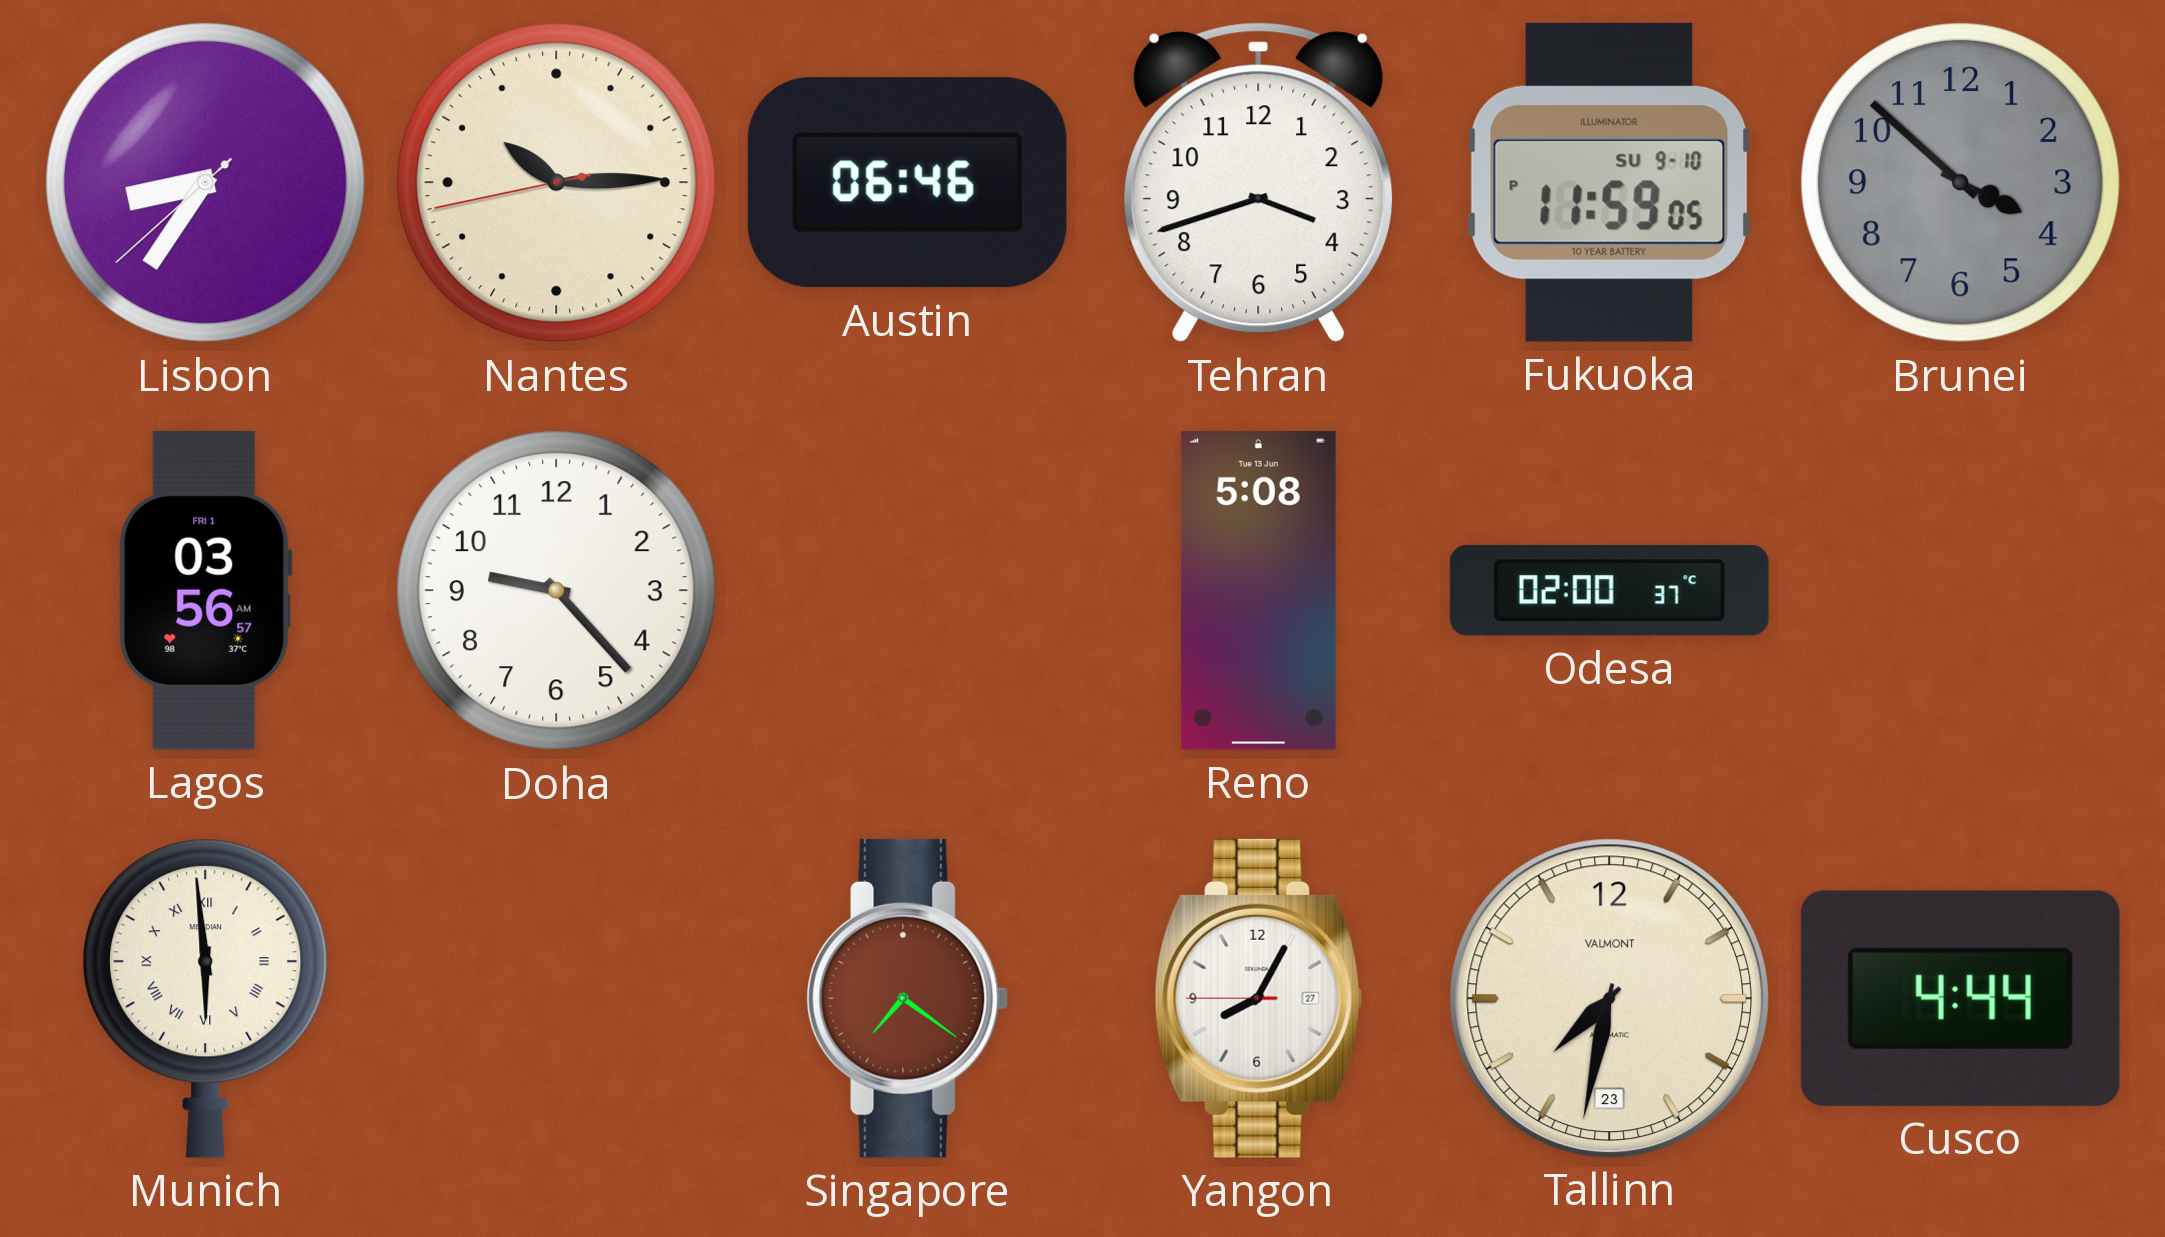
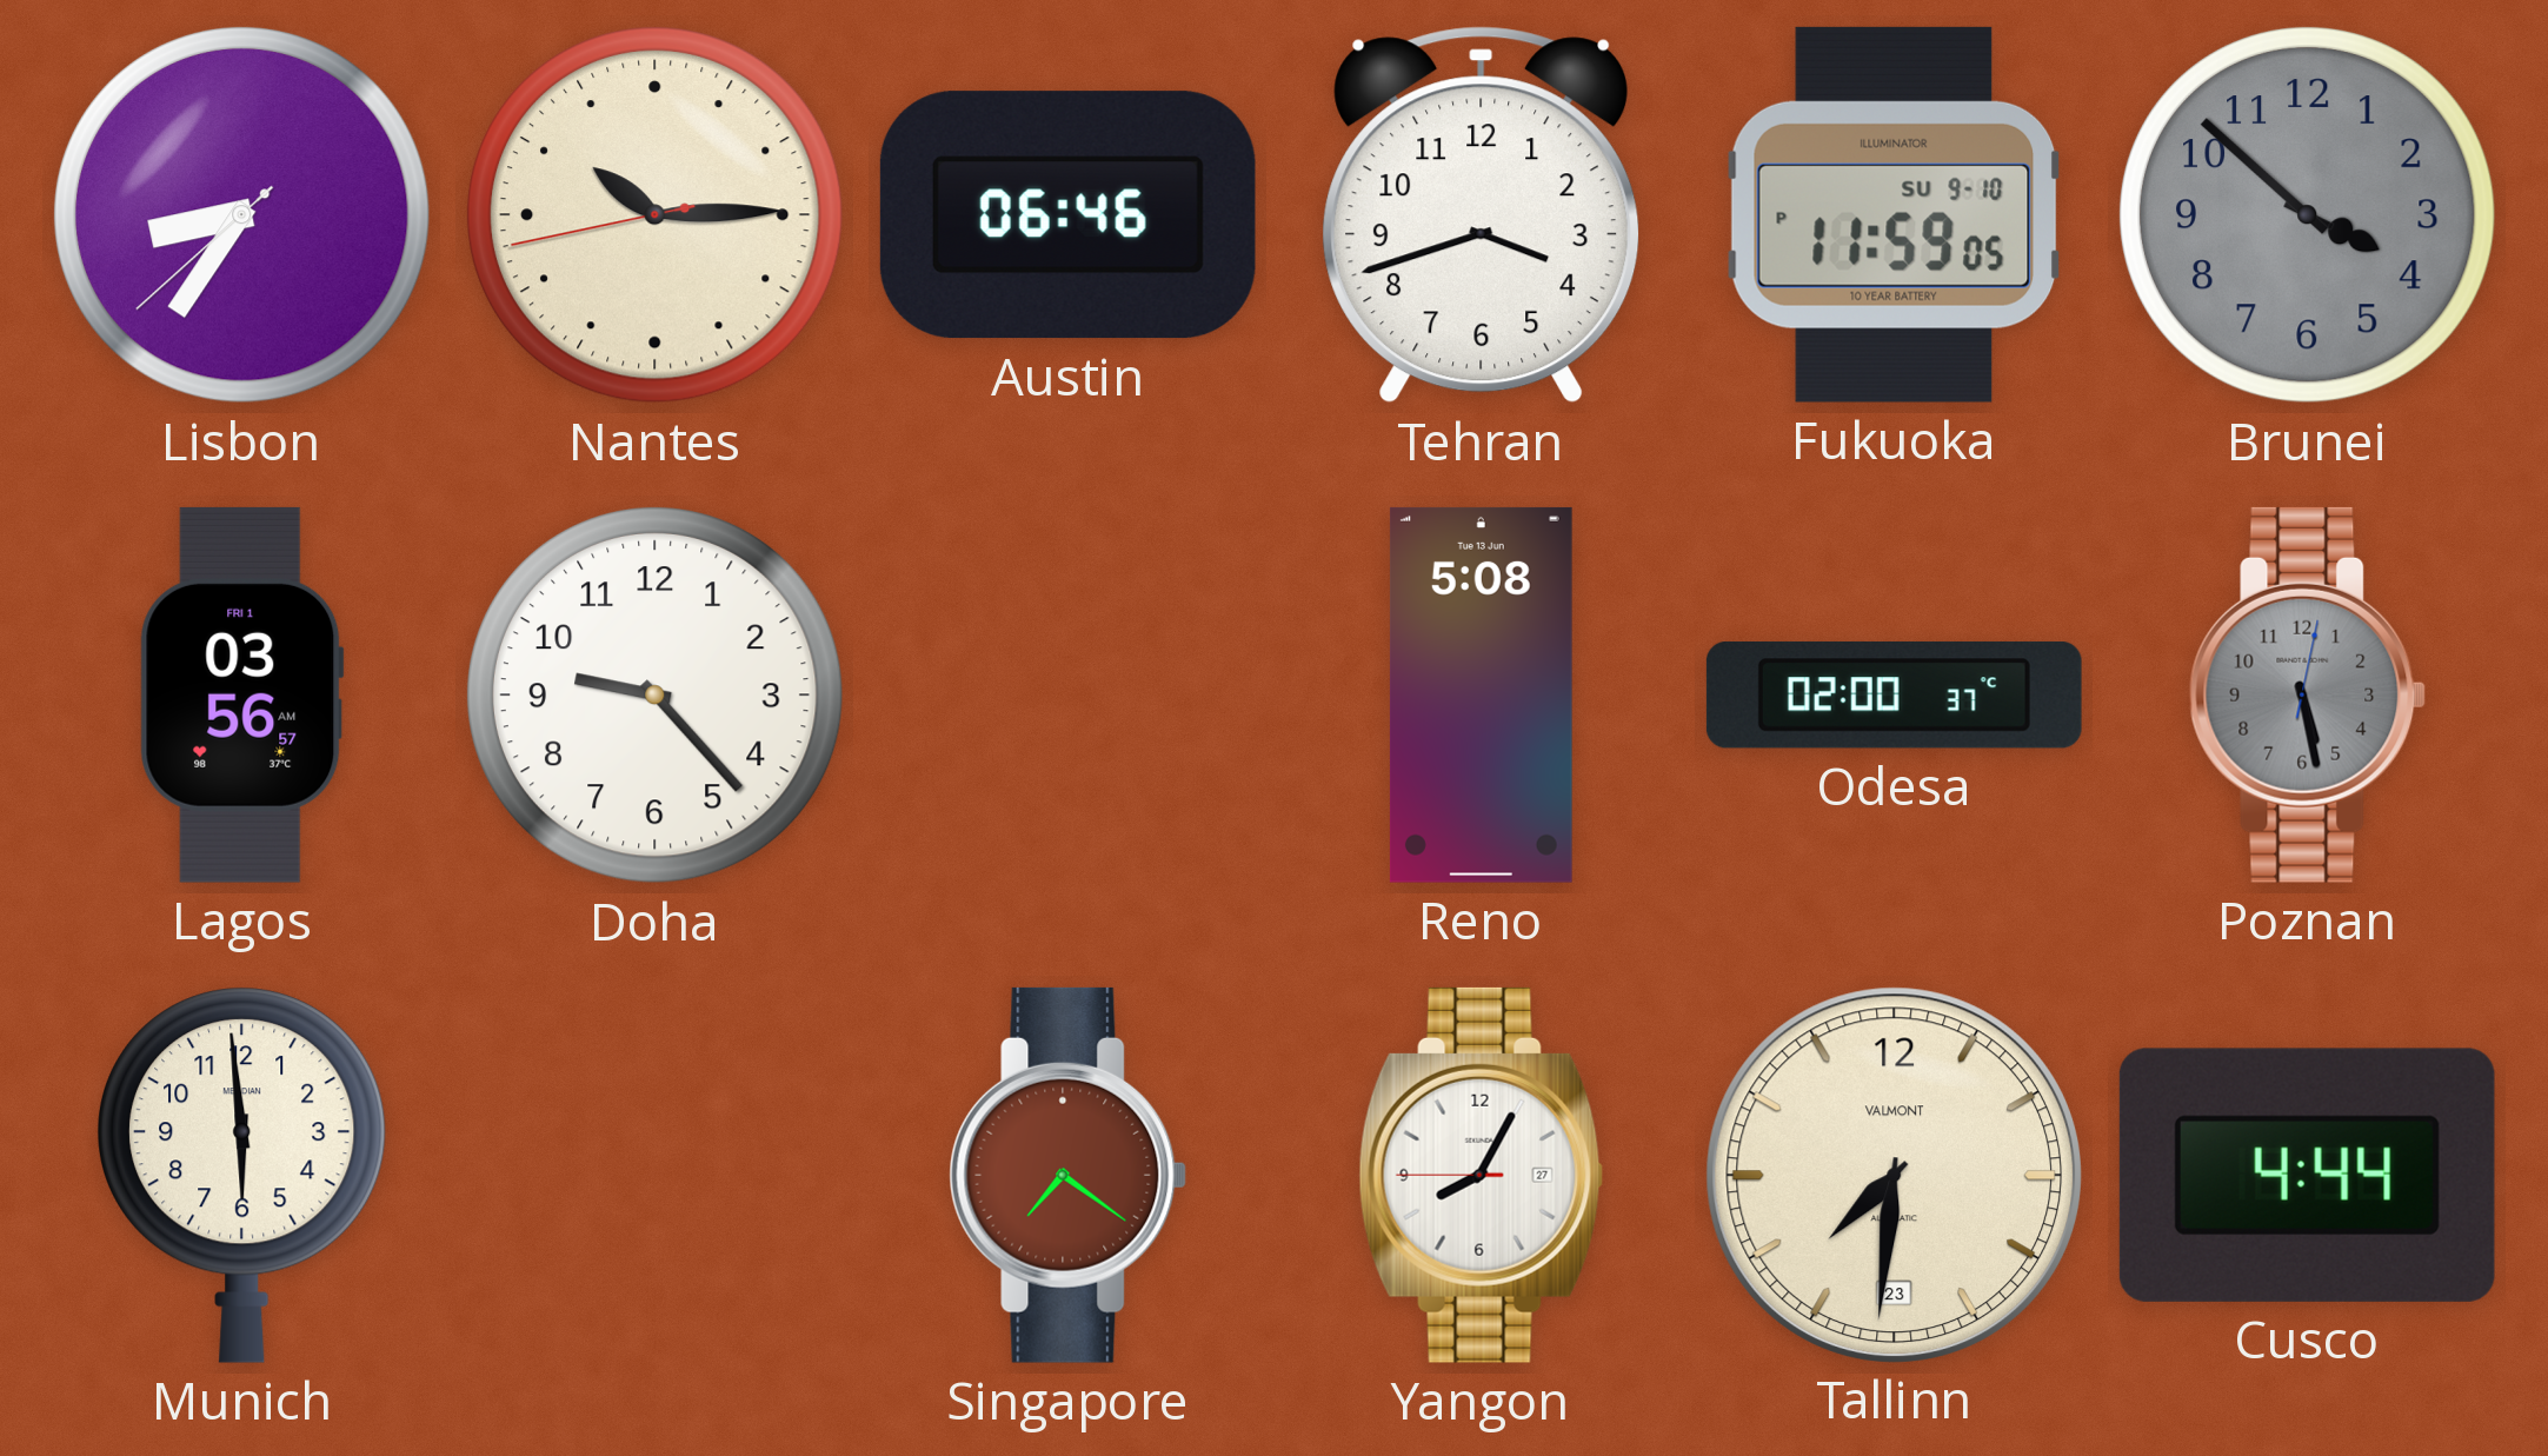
Poznan: none -> 5:28 (2308, 694)
Munich numerals: Roman -> Arabic (242, 1175)
Tallinn: 7:32 -> 7:31 (1894, 1175)
